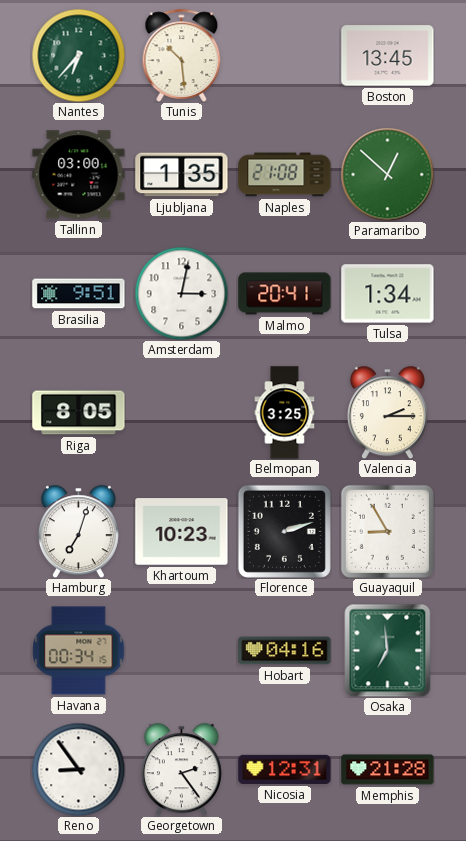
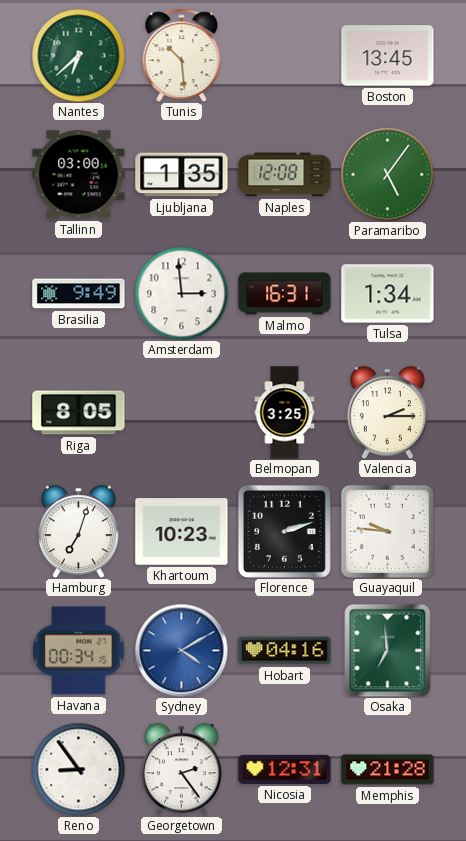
Nantes: 6:37 -> 6:38 (78, 55)
Naples: 21:08 -> 12:08 (285, 175)
Paramaribo: 12:52 -> 5:06 (387, 174)
Brasilia: 9:51 -> 9:49 (79, 294)
Amsterdam: 3:02 -> 2:59 (181, 293)
Malmo: 20:41 -> 16:31 (285, 294)
Guayaquil: 8:55 -> 9:46 (387, 531)
Sydney: none -> 4:10 (181, 650)
